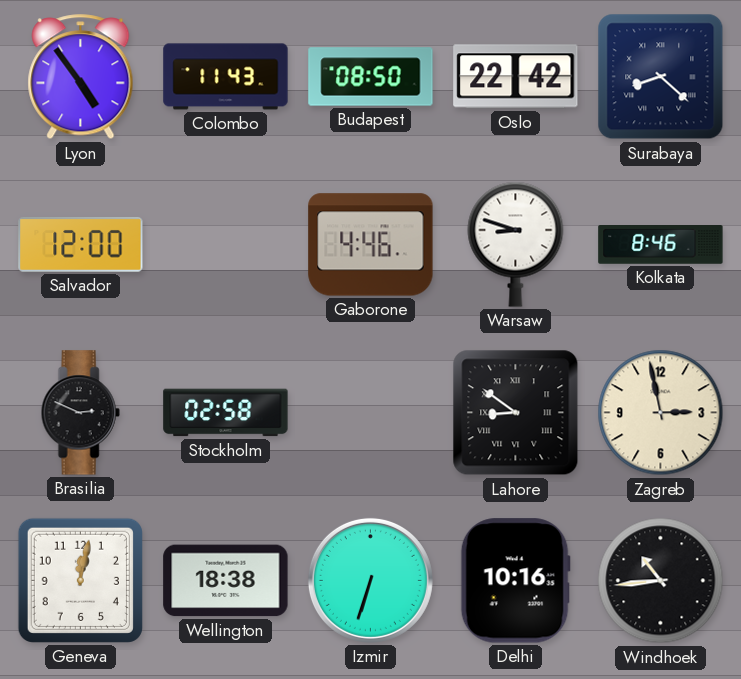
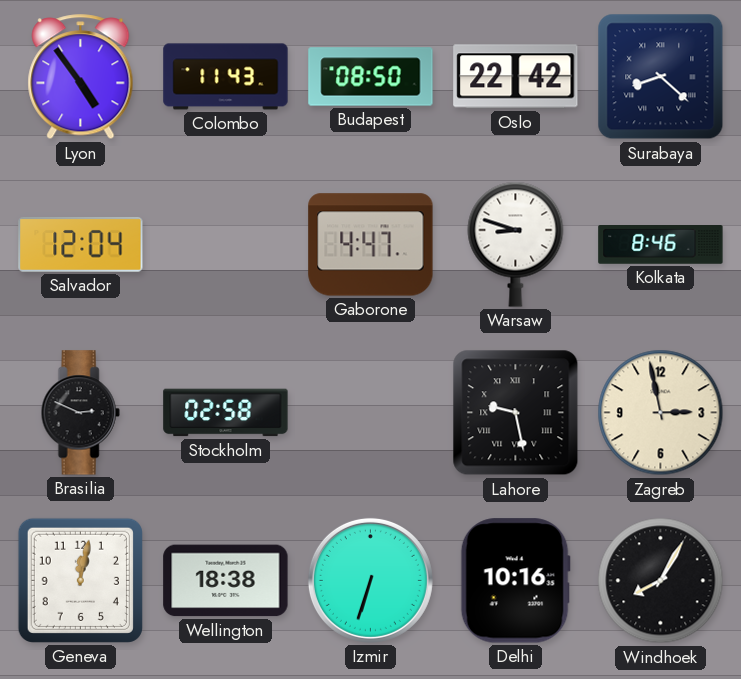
Salvador: 12:00 -> 12:04 (81, 245)
Gaborone: 4:46 -> 4:47 (371, 245)
Lahore: 8:51 -> 9:28 (516, 413)
Windhoek: 10:44 -> 8:05 (661, 581)
